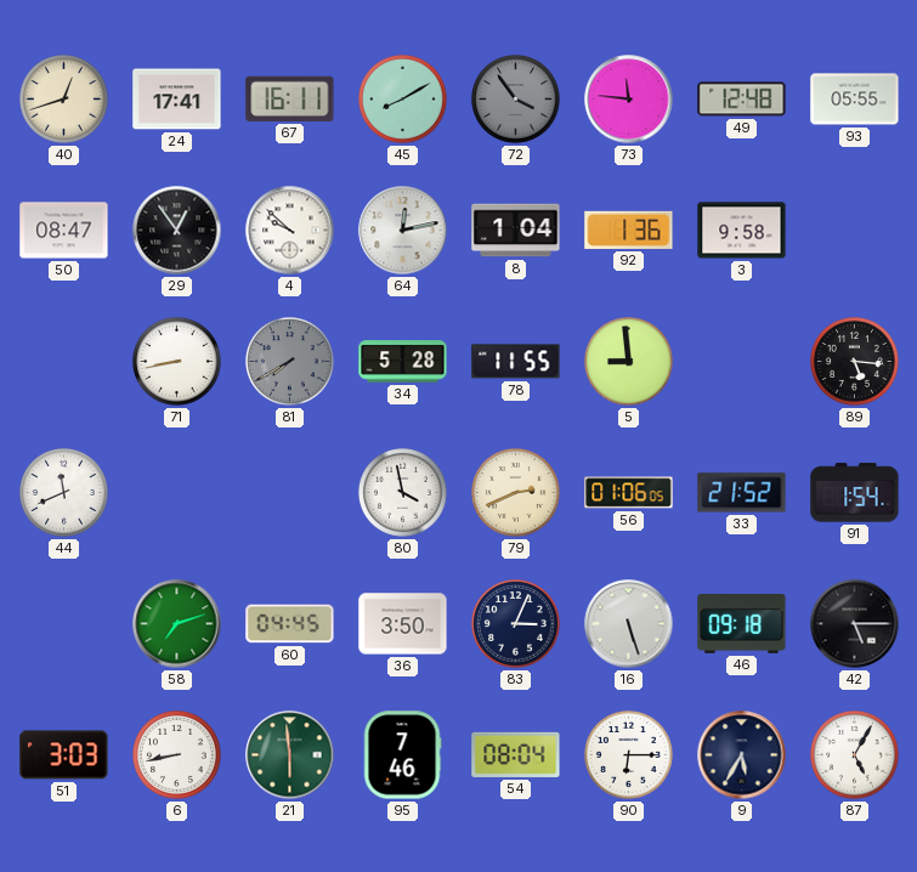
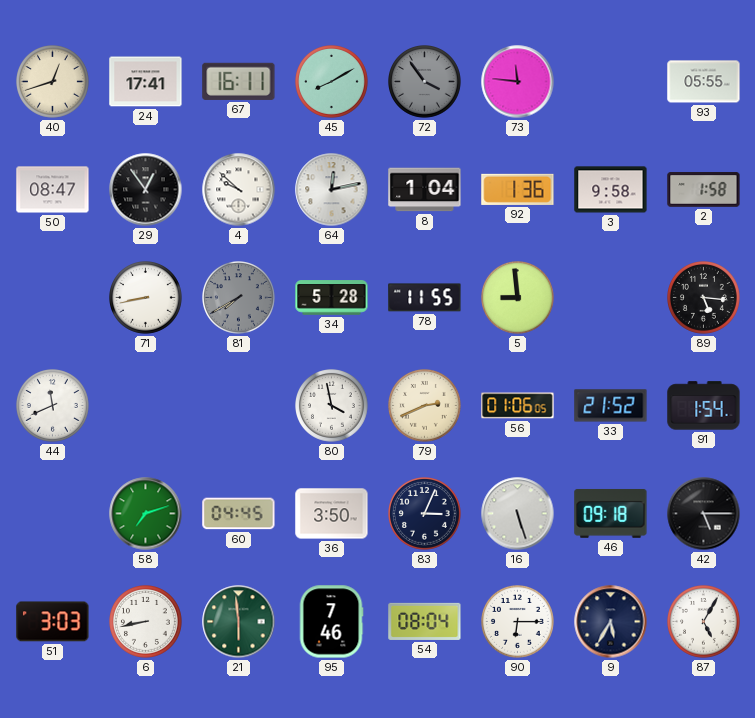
49: 12:48 -> none (742, 100)
2: none -> 1:58 (704, 190)
